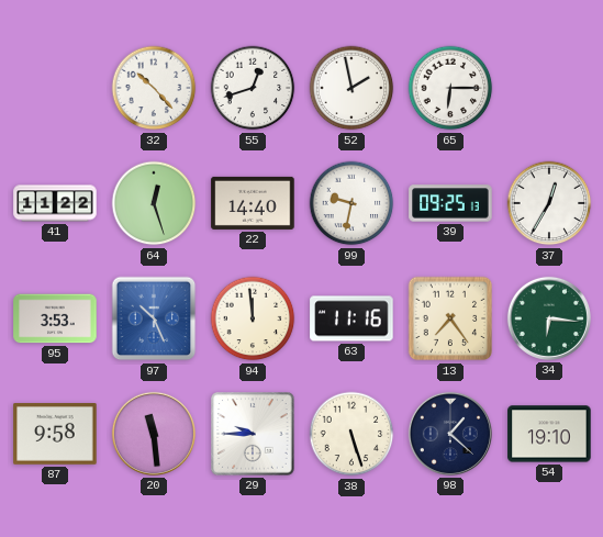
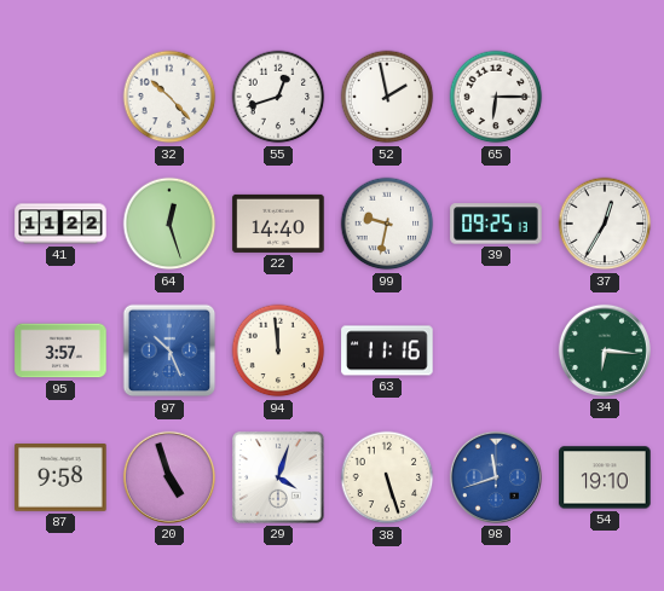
95: 3:53 -> 3:57 (60, 350)
13: 7:24 -> none (450, 318)
20: 11:29 -> 4:57 (169, 477)
29: 9:45 -> 4:03 (278, 477)
98: 1:22 -> 11:42 (496, 477)
98 dial: navy -> blue (496, 477)
